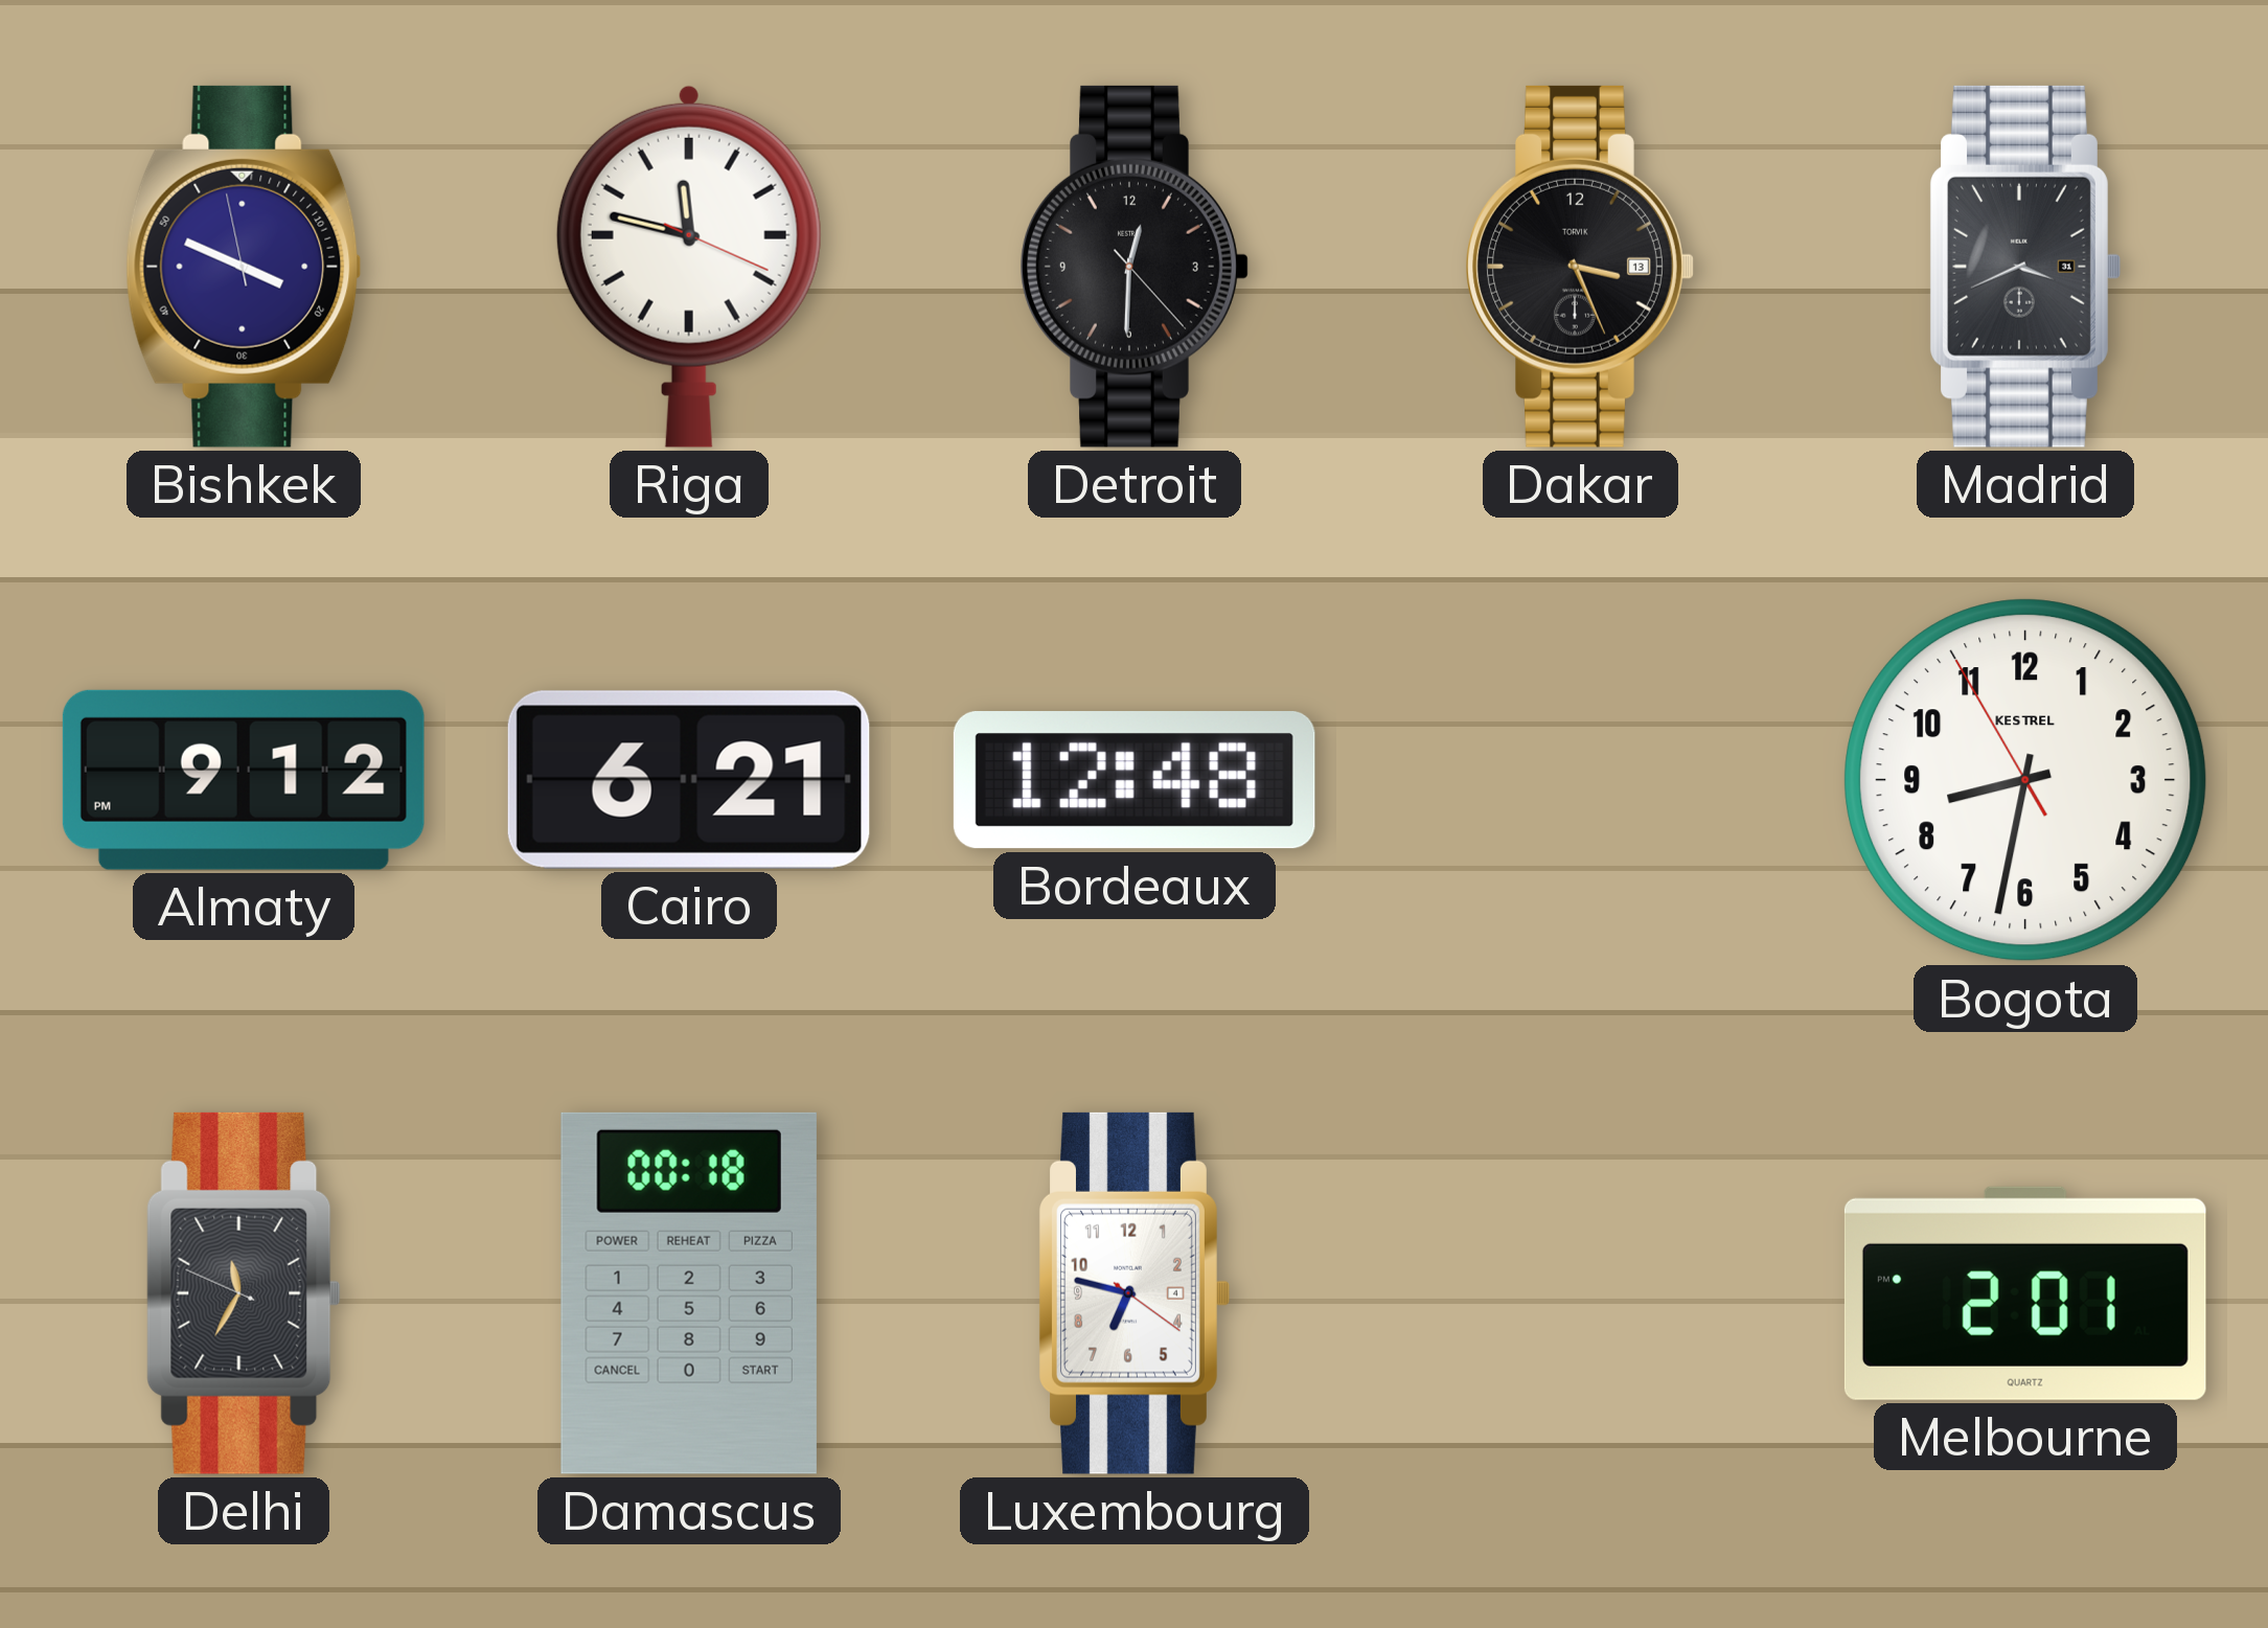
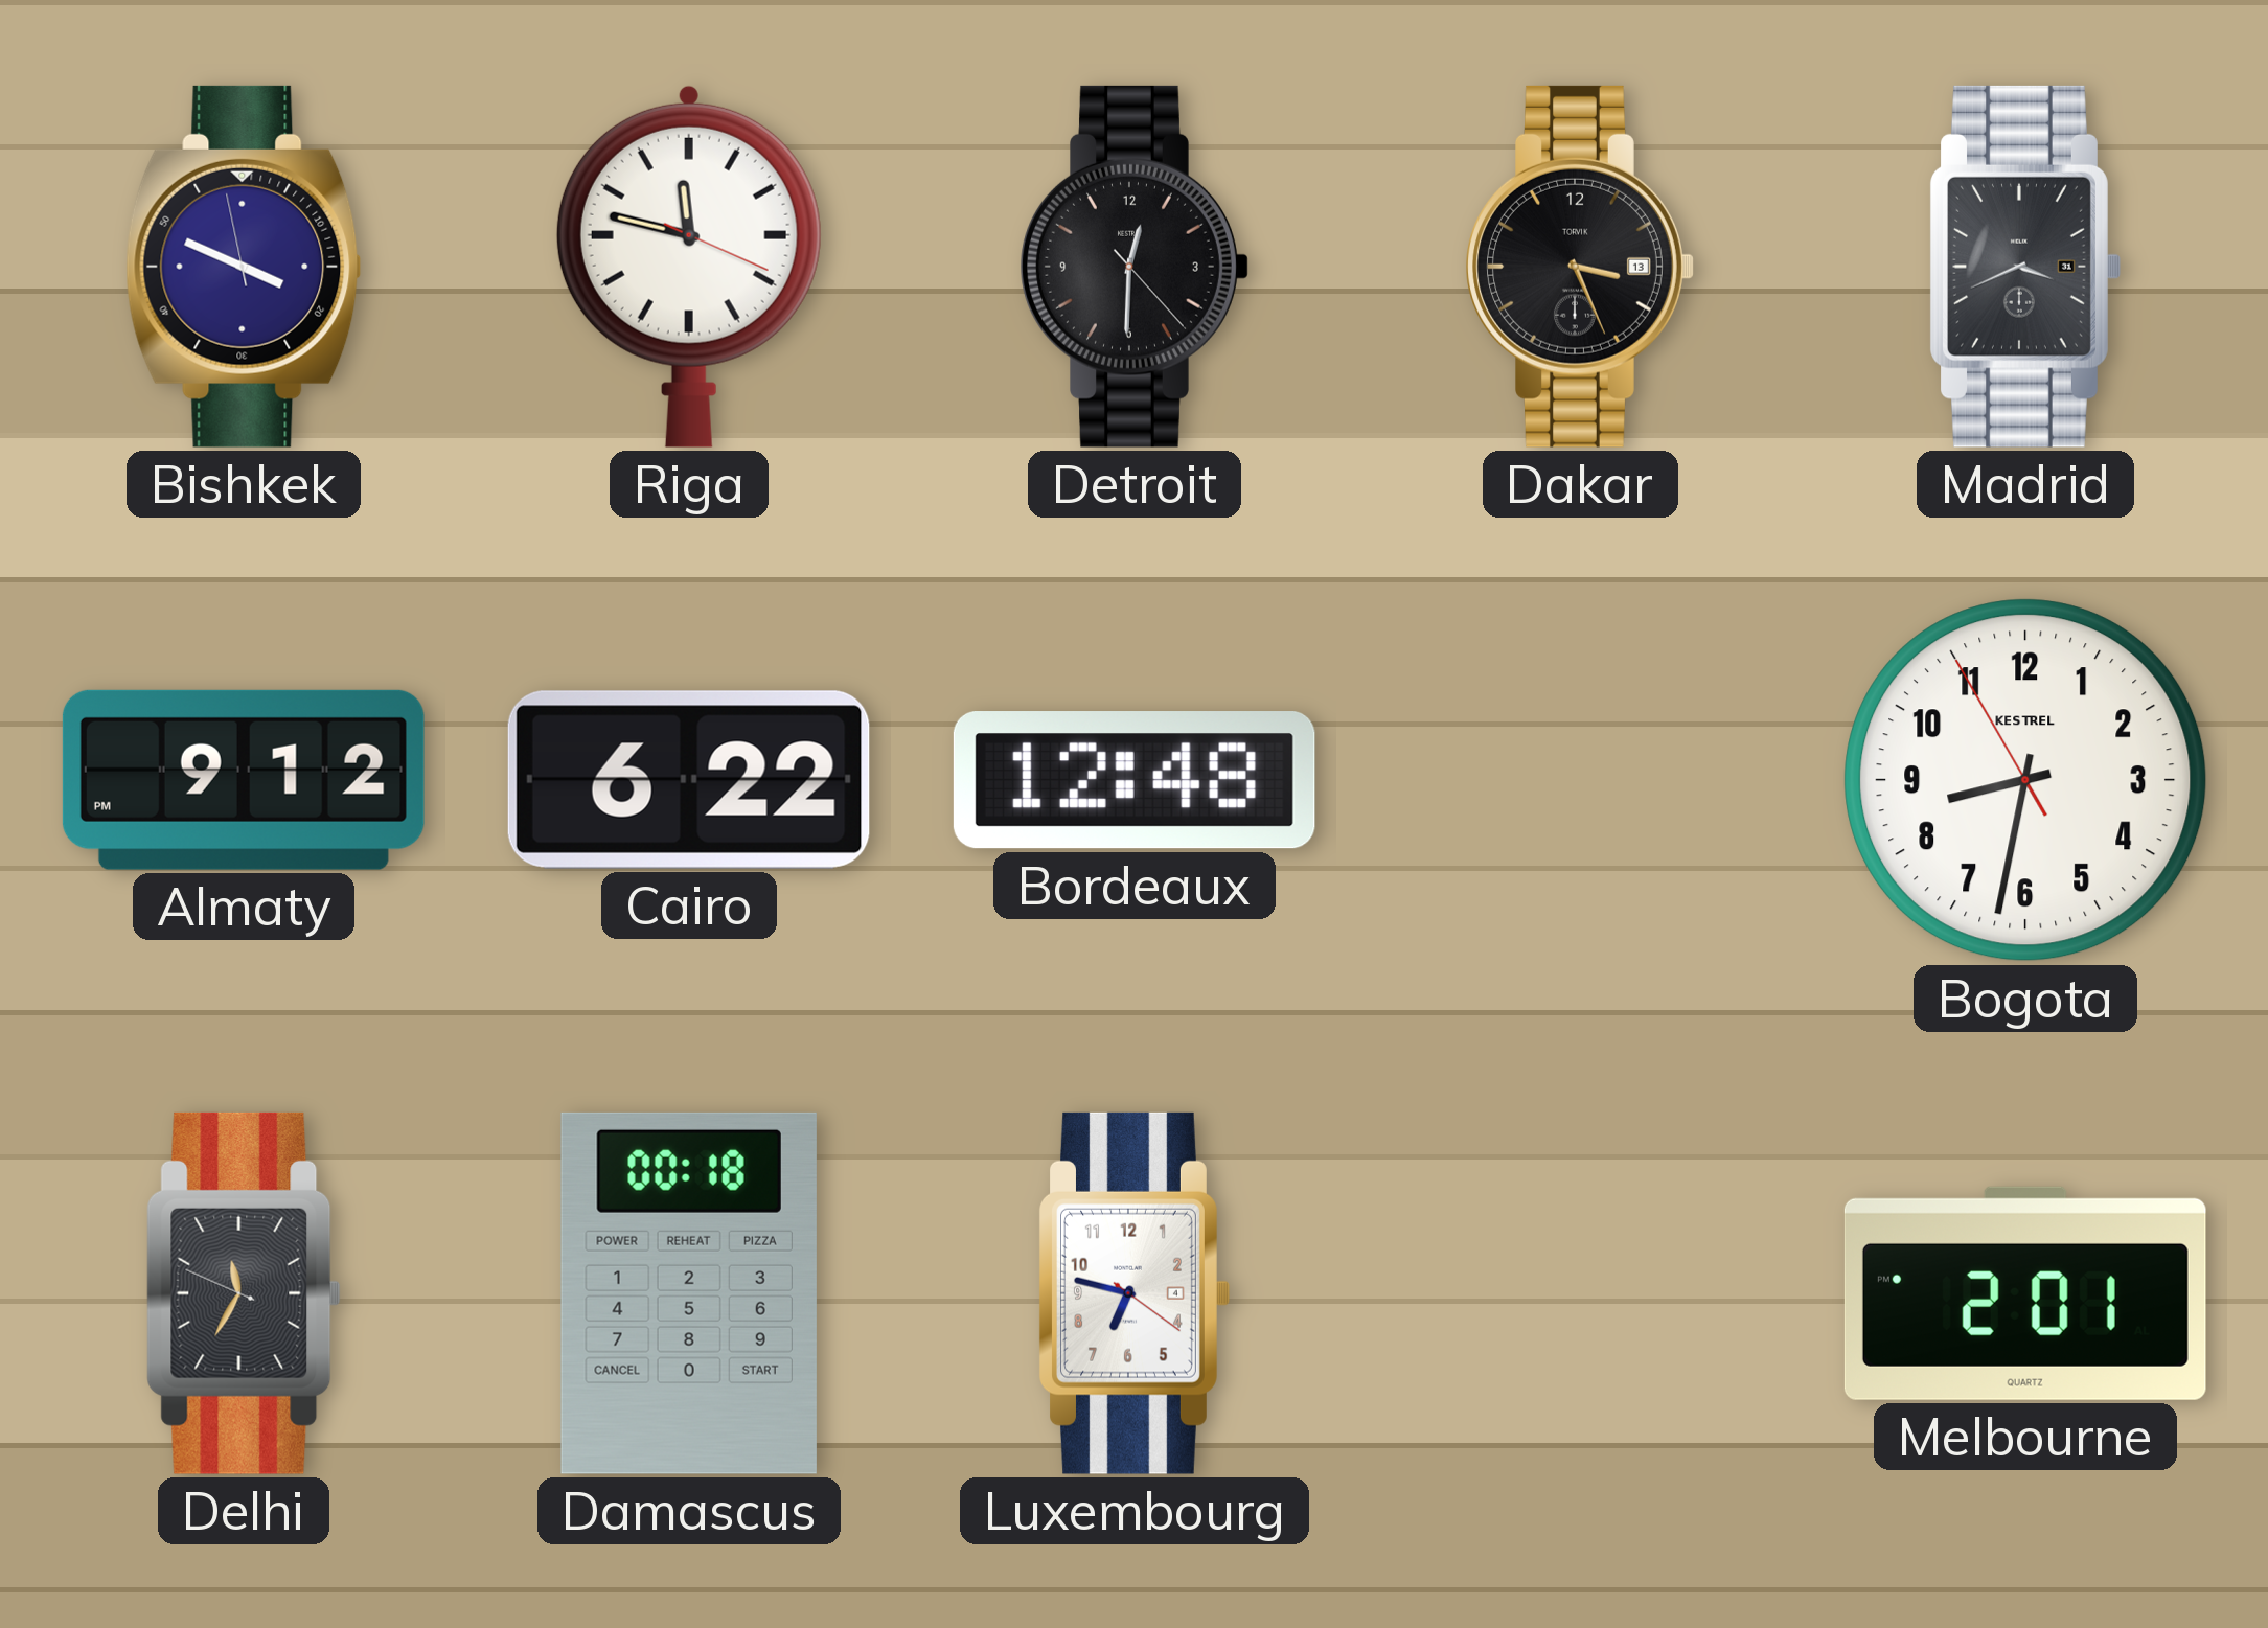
Cairo: 6:21 -> 6:22 (689, 780)
